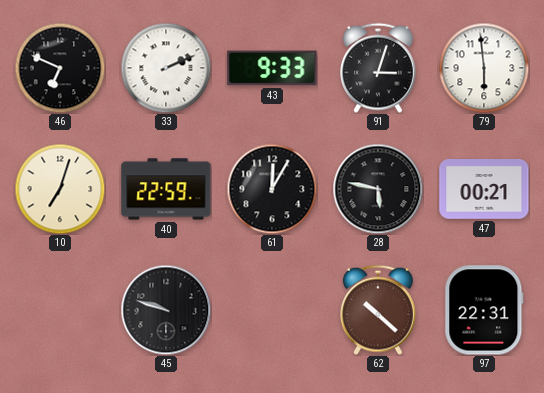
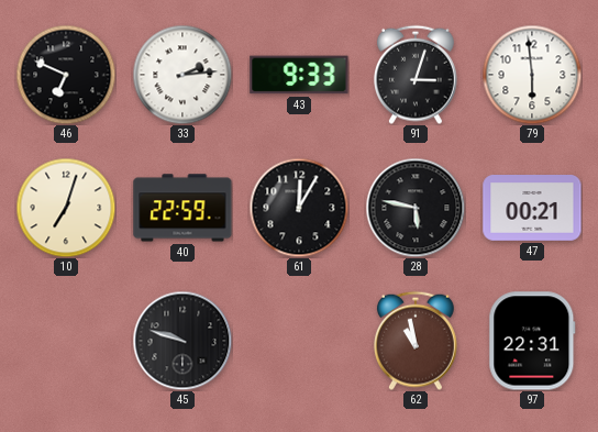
33: 2:11 -> 2:14 (182, 75)
62: 10:22 -> 10:58 (416, 341)
